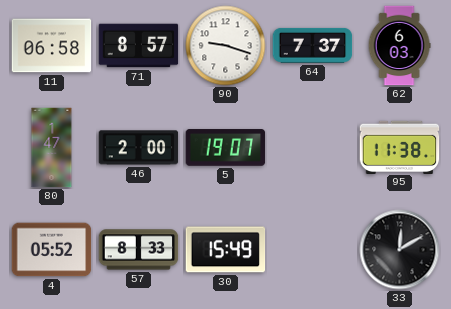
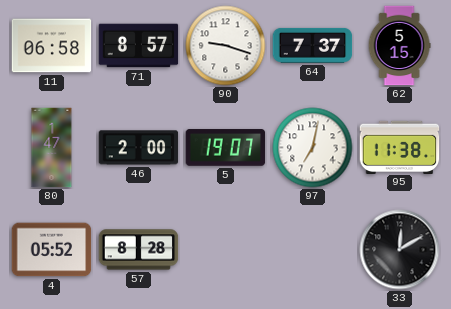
62: 6:03 -> 5:15 (399, 46)
97: none -> 7:02 (313, 148)
57: 8:33 -> 8:28 (139, 250)
30: 15:49 -> none (226, 250)
